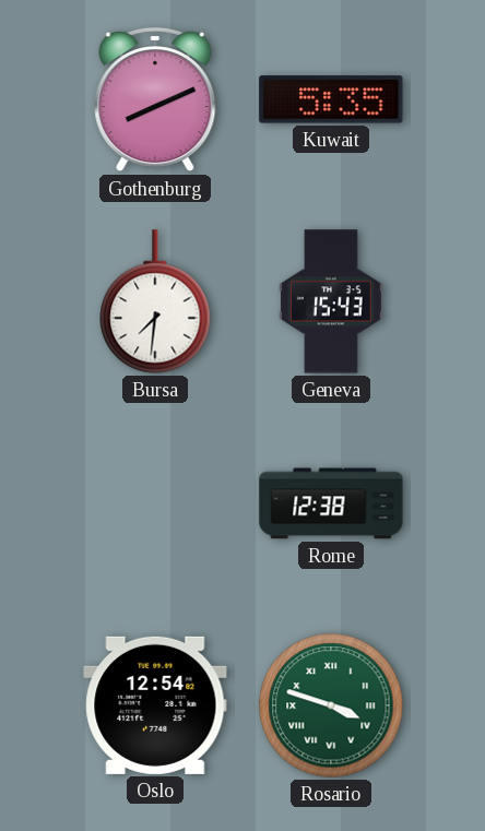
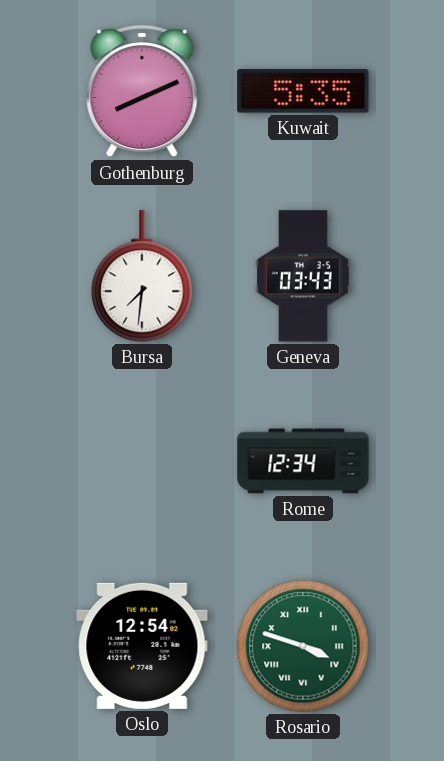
Geneva: 15:43 -> 03:43 (303, 276)
Rome: 12:38 -> 12:34 (303, 461)
